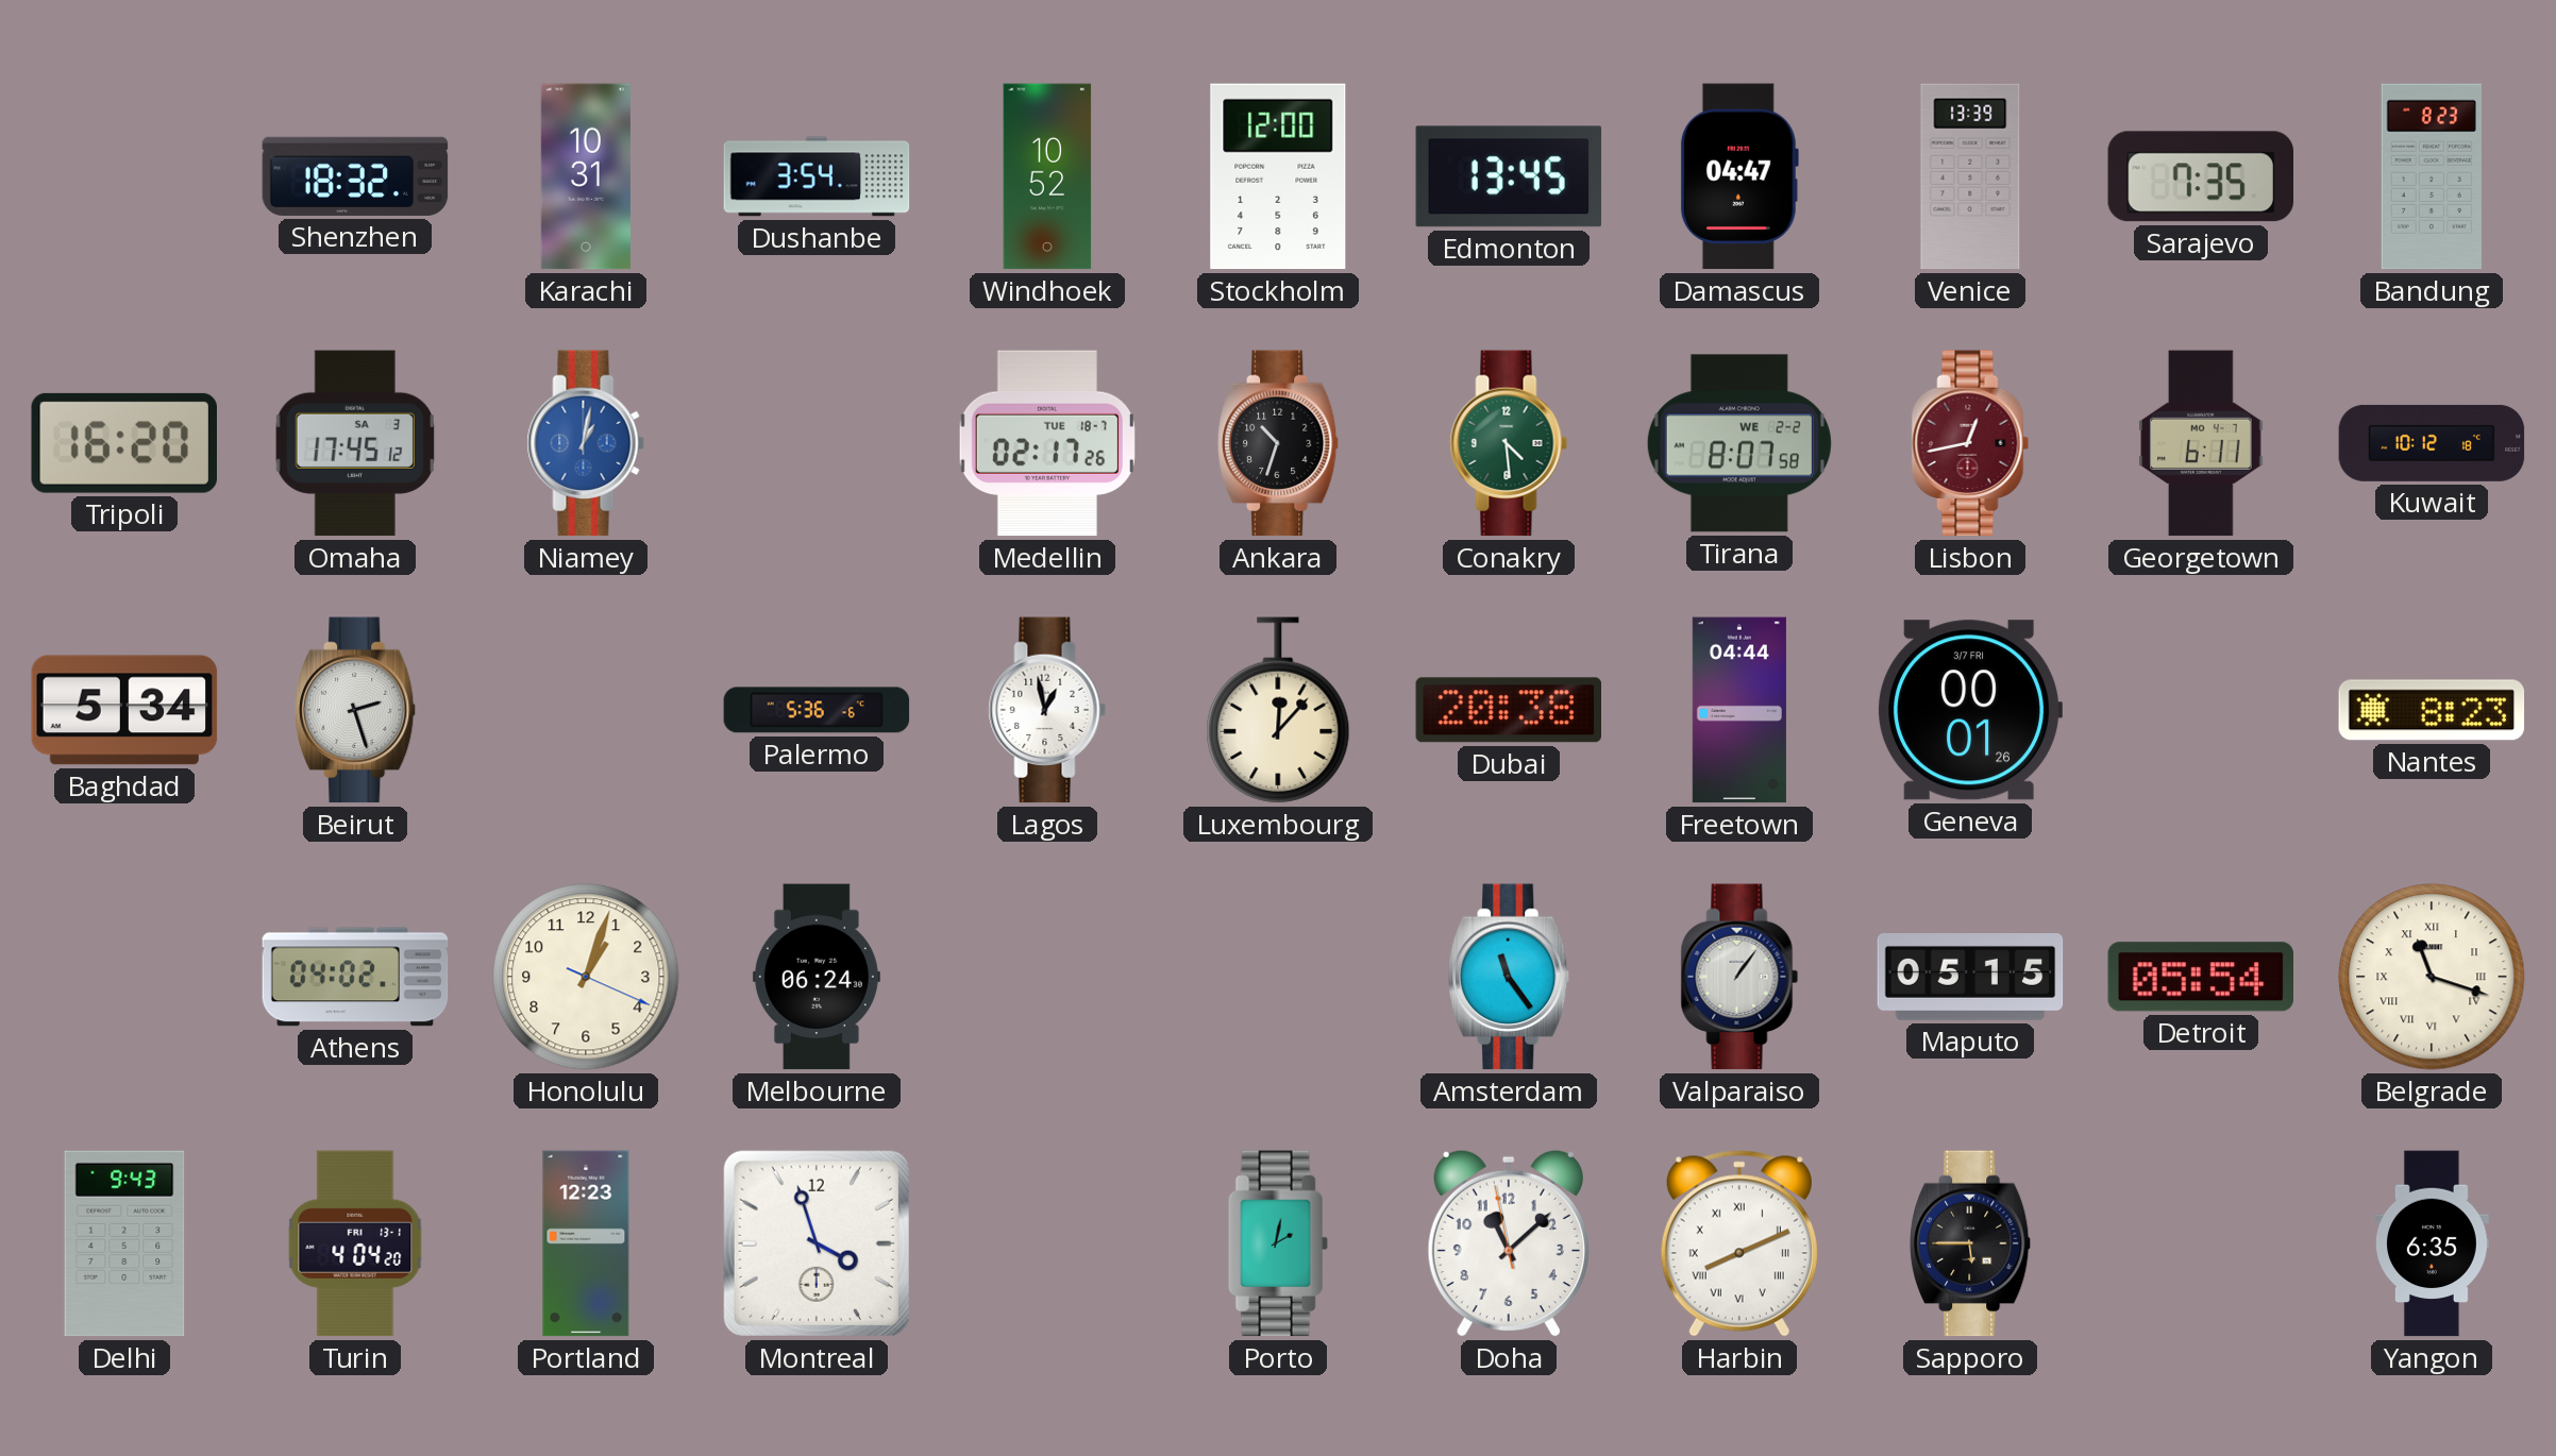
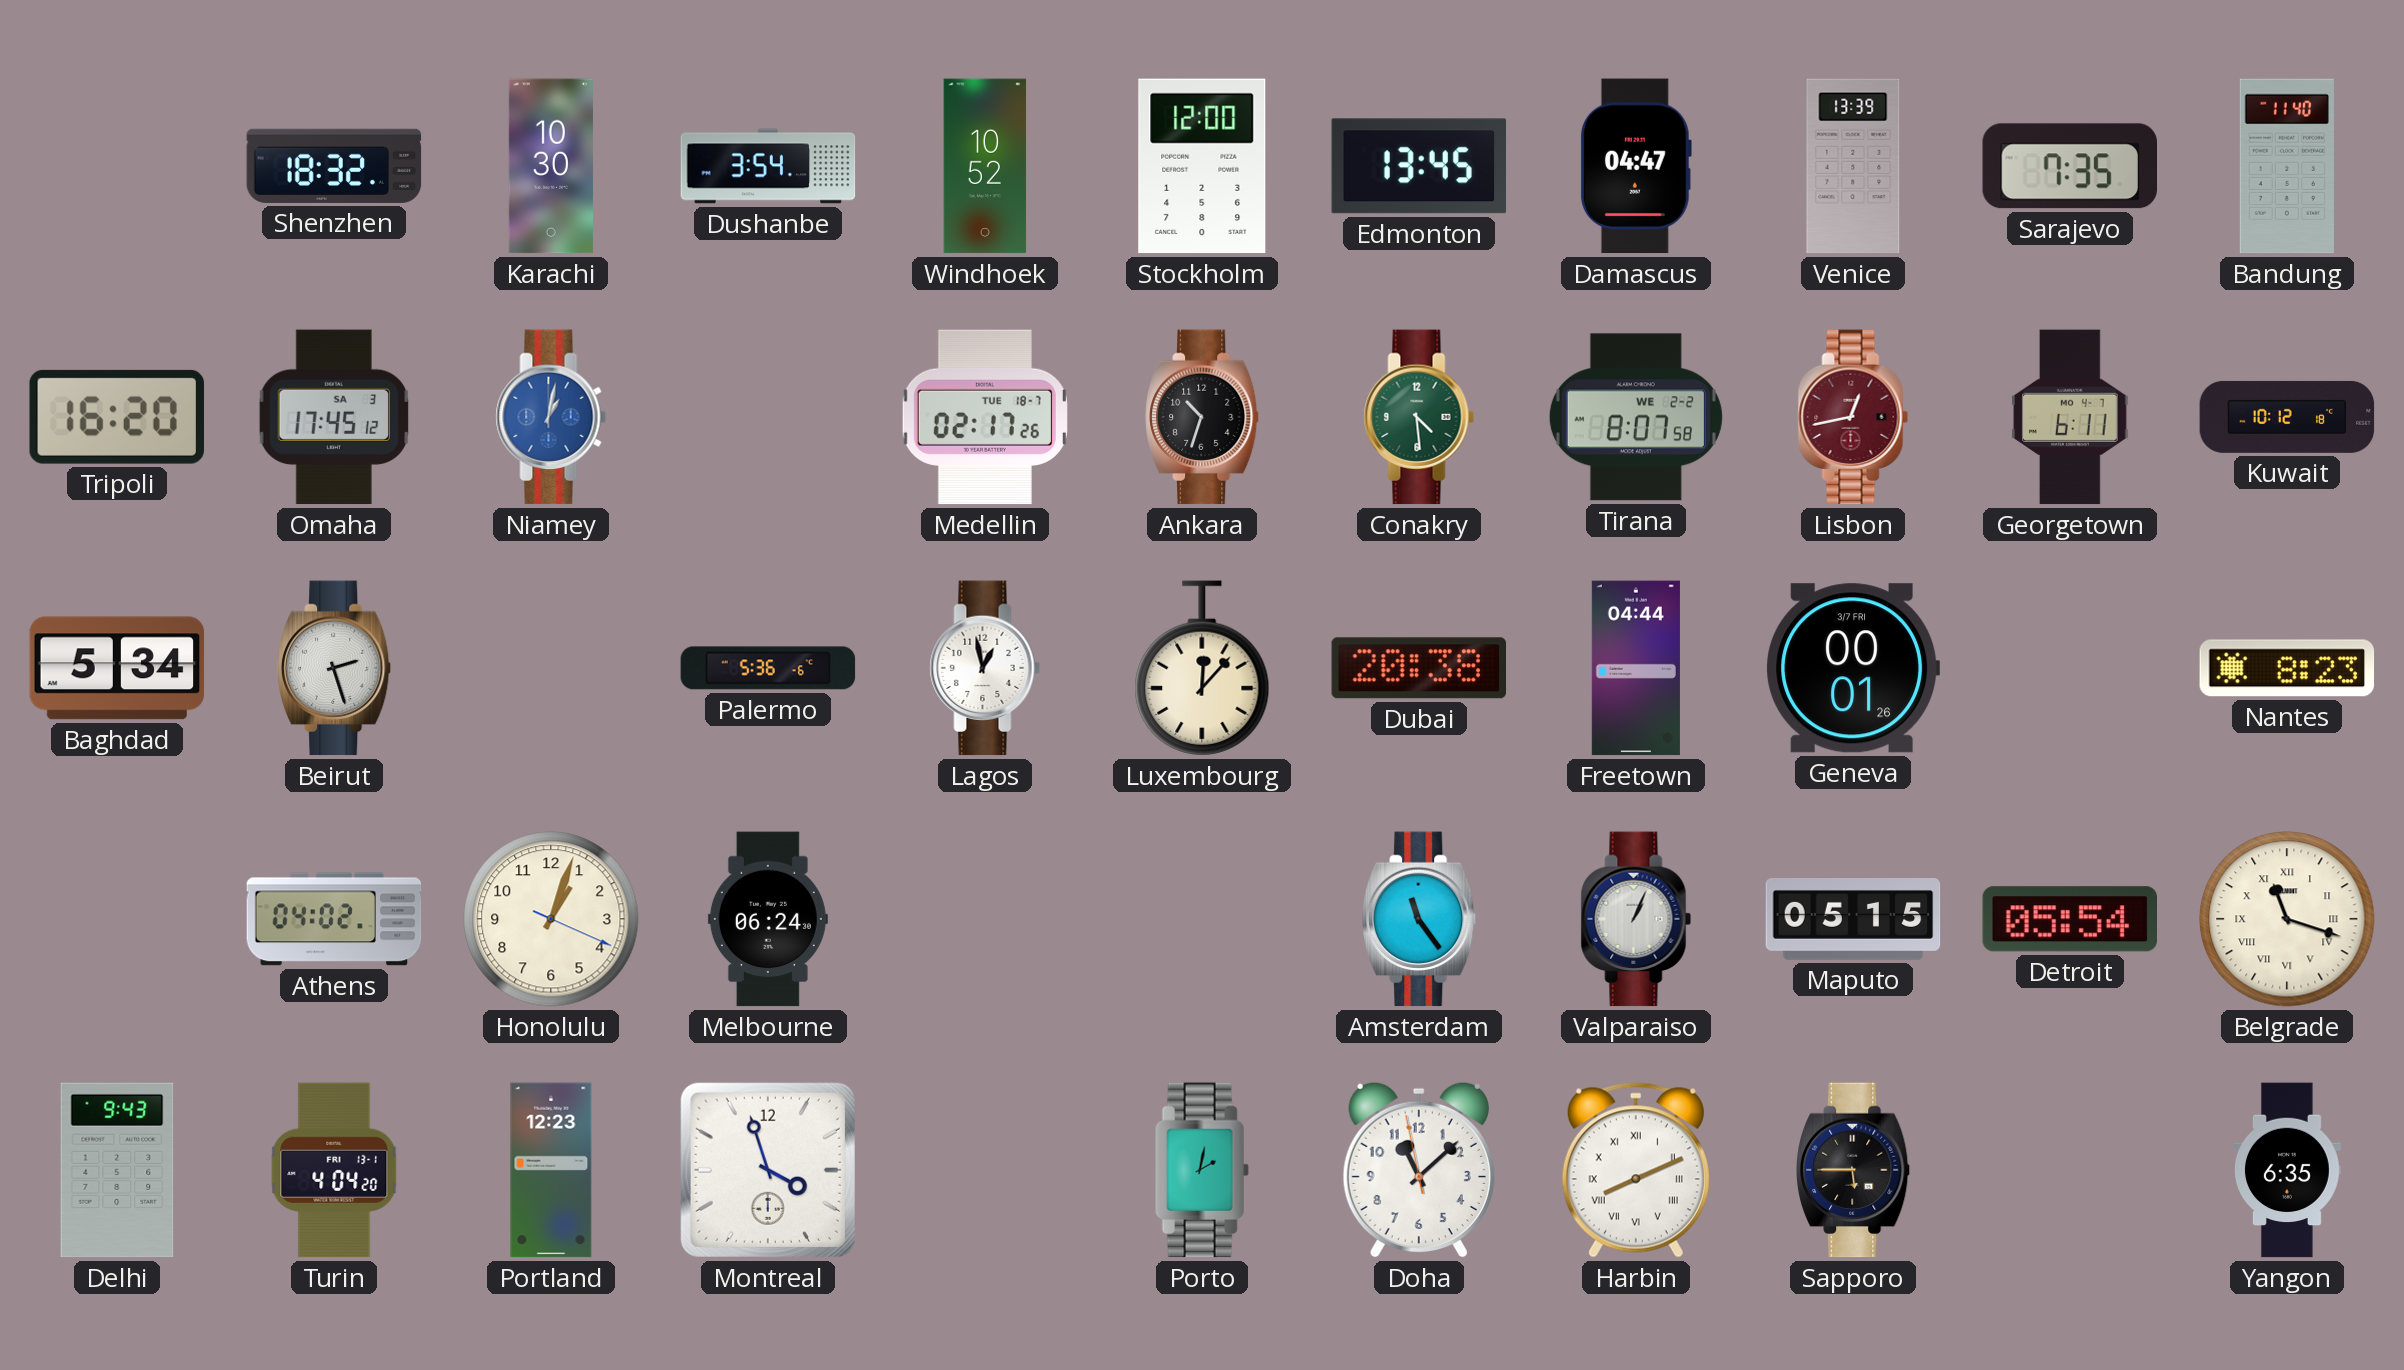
Karachi: 10:31 -> 10:30 (551, 166)
Bandung: 8:23 -> 11:40 (2287, 166)
Valparaiso: 1:06 -> 1:04 (1636, 919)
